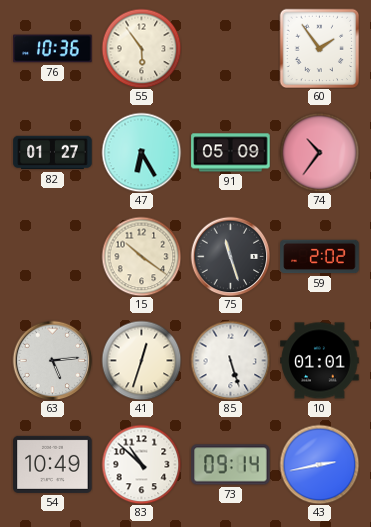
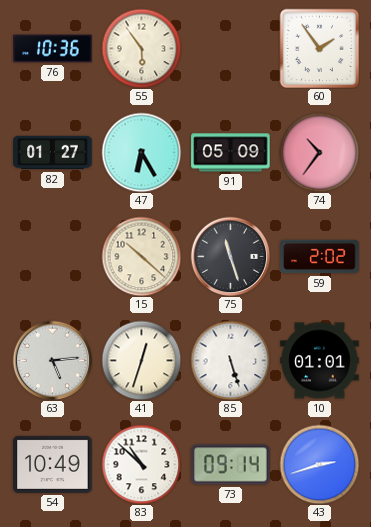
15: 10:21 -> 10:22 (141, 256)
43: 2:43 -> 2:42 (319, 464)
